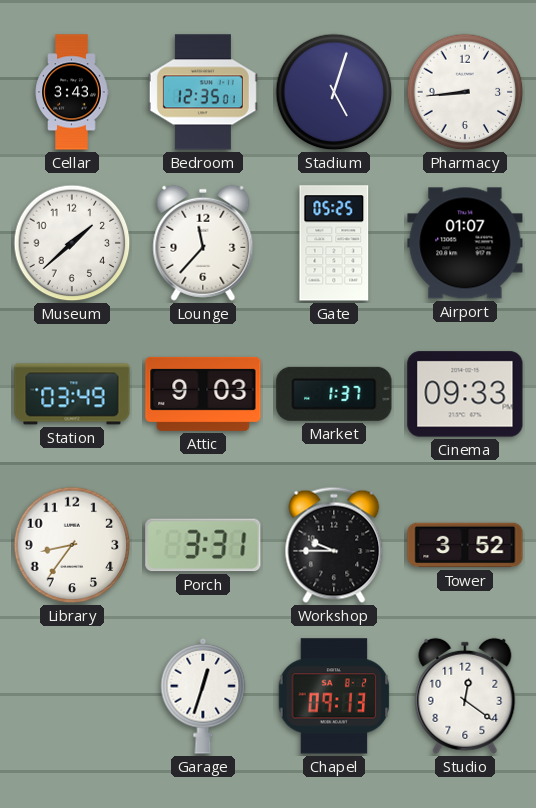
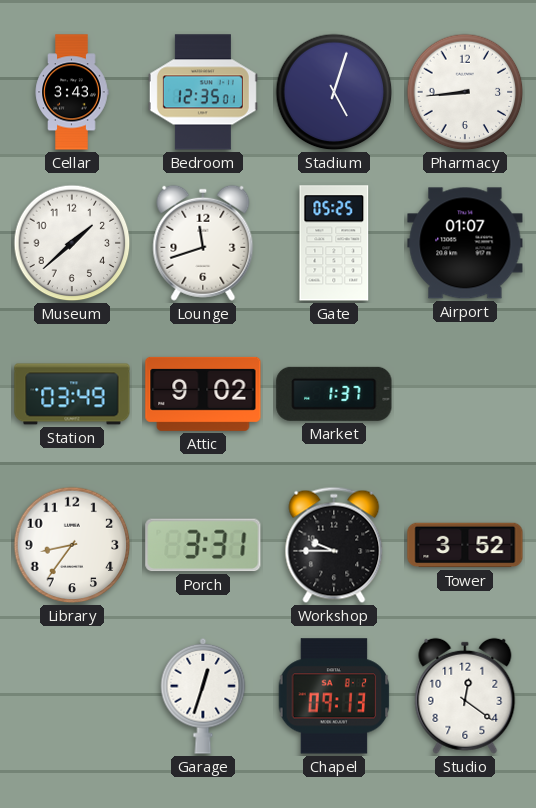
Lounge: 11:37 -> 11:42 (203, 243)
Attic: 9:03 -> 9:02 (203, 394)
Cinema: 09:33 -> none (465, 394)
